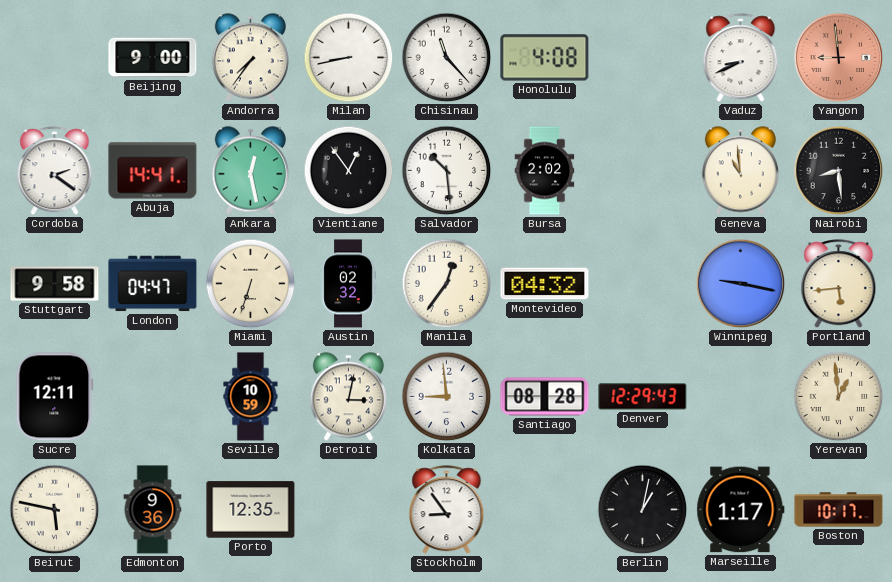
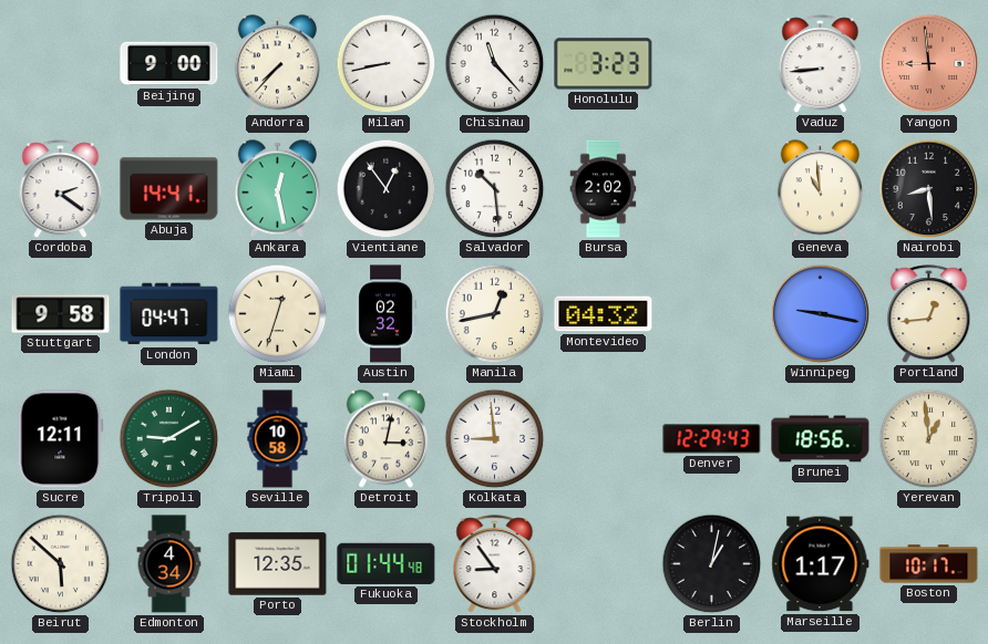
Andorra: 7:36 -> 7:37 (277, 64)
Honolulu: 4:08 -> 3:23 (604, 64)
Vaduz: 8:41 -> 8:44 (821, 64)
Miami: 6:33 -> 12:33 (278, 314)
Manila: 12:36 -> 12:43 (495, 314)
Portland: 5:44 -> 12:44 (929, 314)
Tripoli: none -> 9:10 (169, 439)
Seville: 10:59 -> 10:58 (278, 439)
Santiago: 08:28 -> none (545, 397)
Brunei: none -> 18:56 (821, 439)
Beirut: 5:47 -> 5:52 (61, 564)
Edmonton: 9:36 -> 4:34 (169, 564)
Fukuoka: none -> 01:44 (387, 563)
